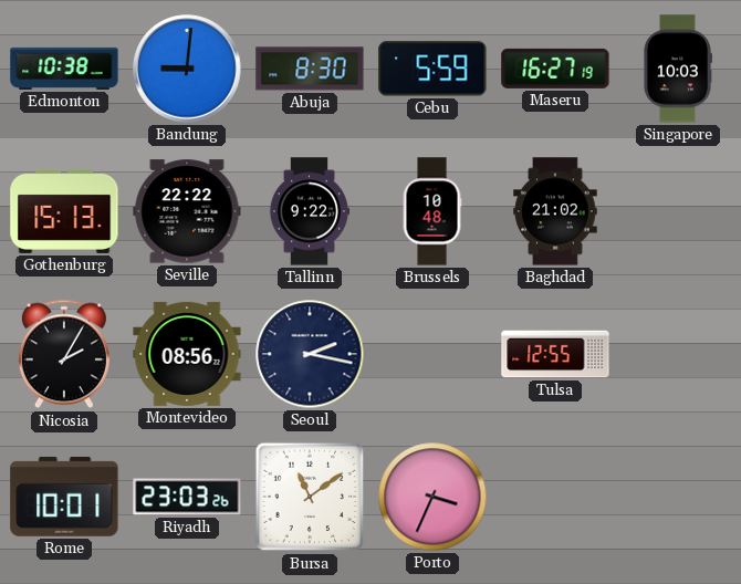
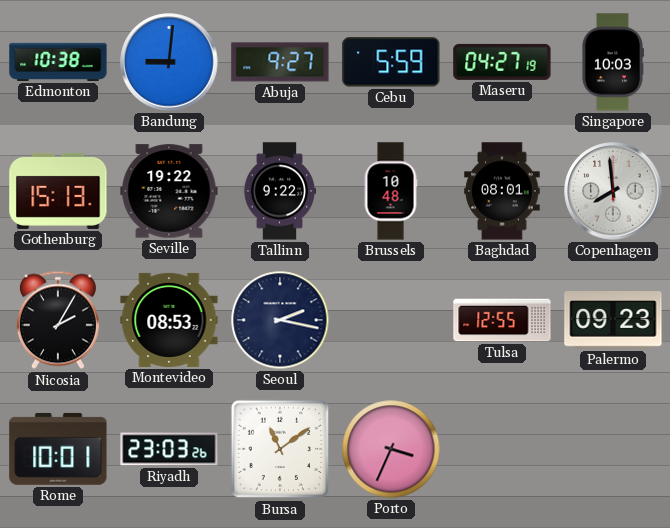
Abuja: 8:30 -> 9:27 (280, 62)
Maseru: 16:27 -> 04:27 (502, 62)
Seville: 22:22 -> 19:22 (169, 191)
Baghdad: 21:02 -> 08:01 (502, 191)
Copenhagen: none -> 7:59 (613, 191)
Montevideo: 08:56 -> 08:53 (169, 320)
Palermo: none -> 09:23 (613, 320)
